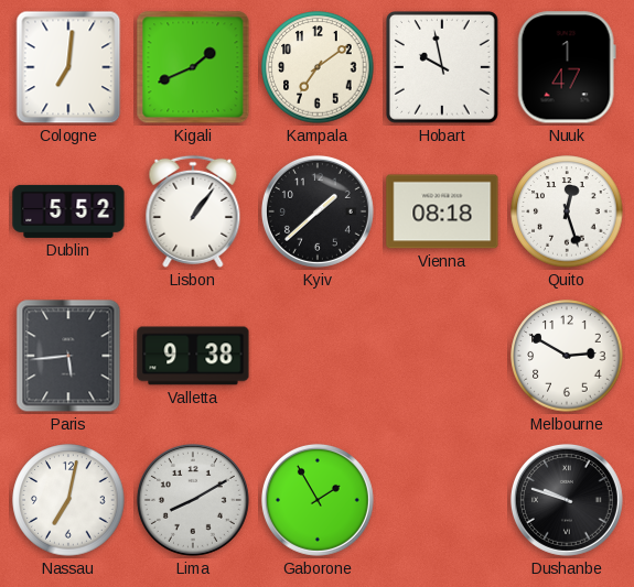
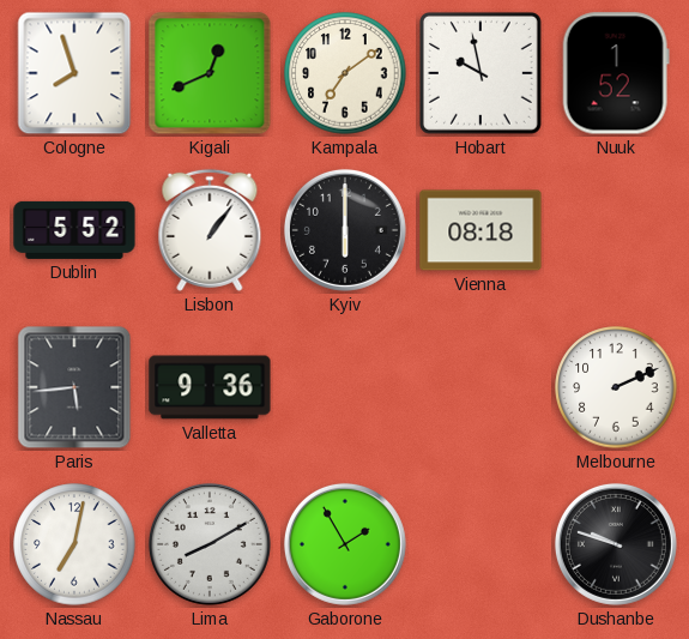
Cologne: 7:01 -> 7:57 (74, 73)
Kigali: 1:41 -> 12:41 (210, 73)
Nuuk: 1:47 -> 1:52 (616, 73)
Kyiv: 1:38 -> 6:00 (345, 230)
Quito: 12:27 -> none (567, 211)
Valletta: 9:38 -> 9:36 (210, 387)
Melbourne: 2:50 -> 2:11 (616, 387)
